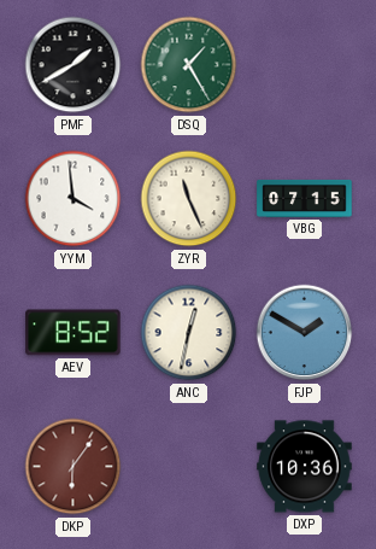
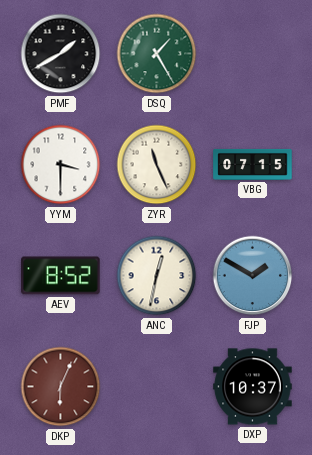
YYM: 3:59 -> 3:30 (61, 165)
DKP: 6:06 -> 6:04 (61, 387)
DXP: 10:36 -> 10:37 (253, 387)
